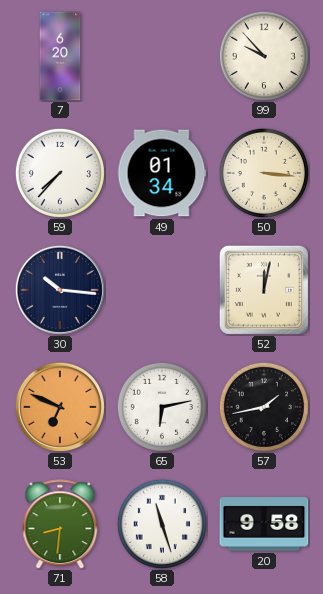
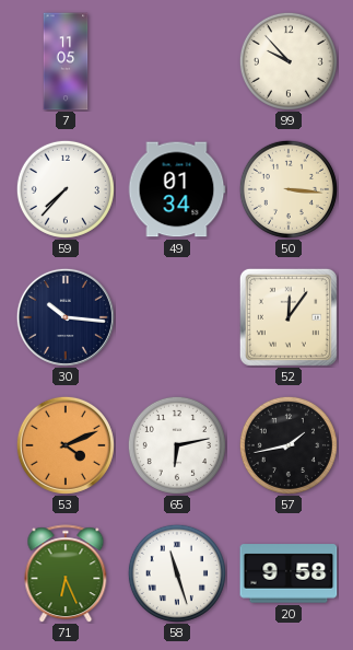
7: 6:20 -> 11:05 (66, 61)
52: 12:02 -> 12:06 (289, 317)
53: 6:49 -> 4:11 (66, 445)
71: 8:31 -> 6:26 (66, 573)
